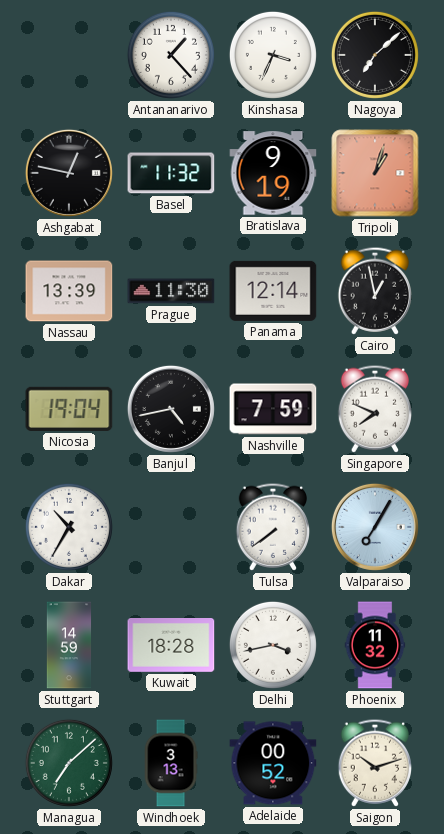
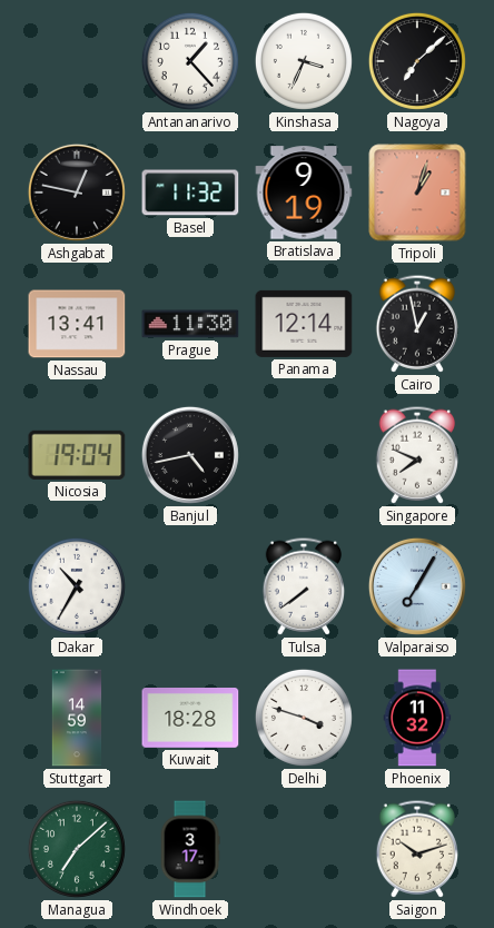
Nassau: 13:39 -> 13:41 (77, 324)
Nashville: 7:59 -> none (273, 409)
Delhi: 3:43 -> 3:48 (304, 718)
Windhoek: 3:13 -> 3:17 (190, 849)
Adelaide: 00:52 -> none (273, 763)
